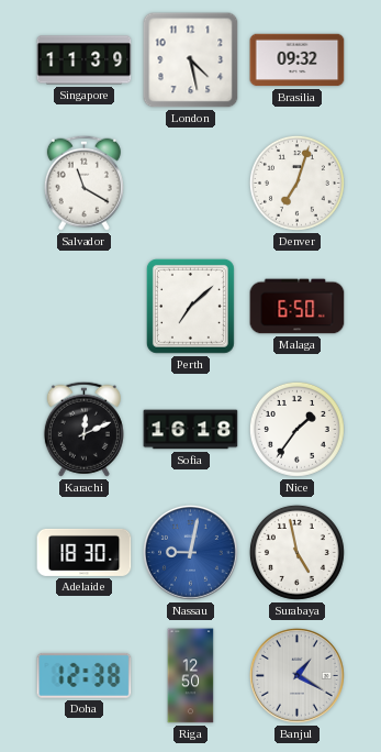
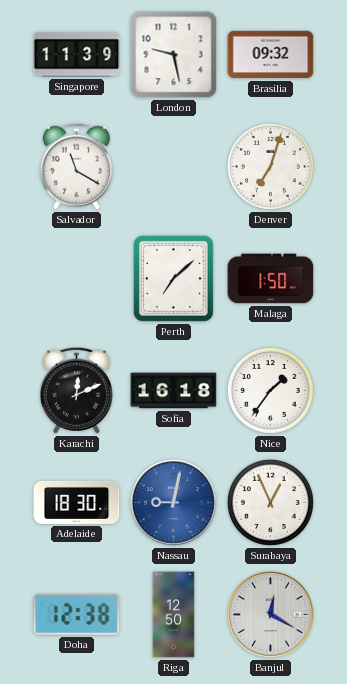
London: 4:28 -> 9:28 (174, 55)
Malaga: 6:50 -> 1:50 (271, 279)
Surabaya: 4:58 -> 12:56 (270, 502)
Banjul: 1:20 -> 12:20 (270, 614)
